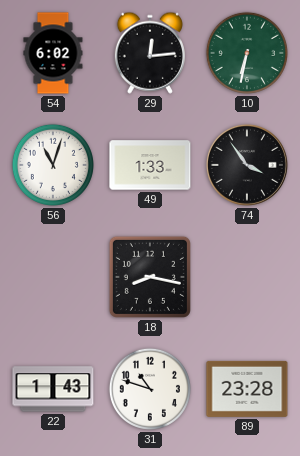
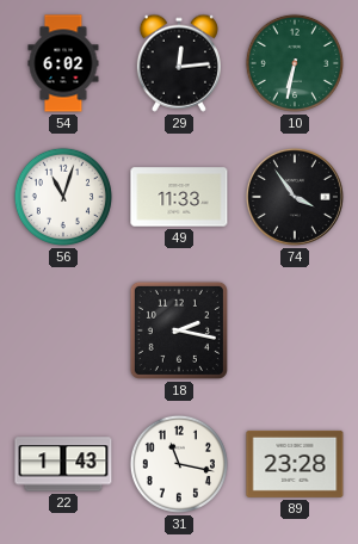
49: 1:33 -> 11:33 (179, 197)
18: 8:17 -> 2:17 (179, 330)
31: 10:48 -> 11:17 (179, 464)
